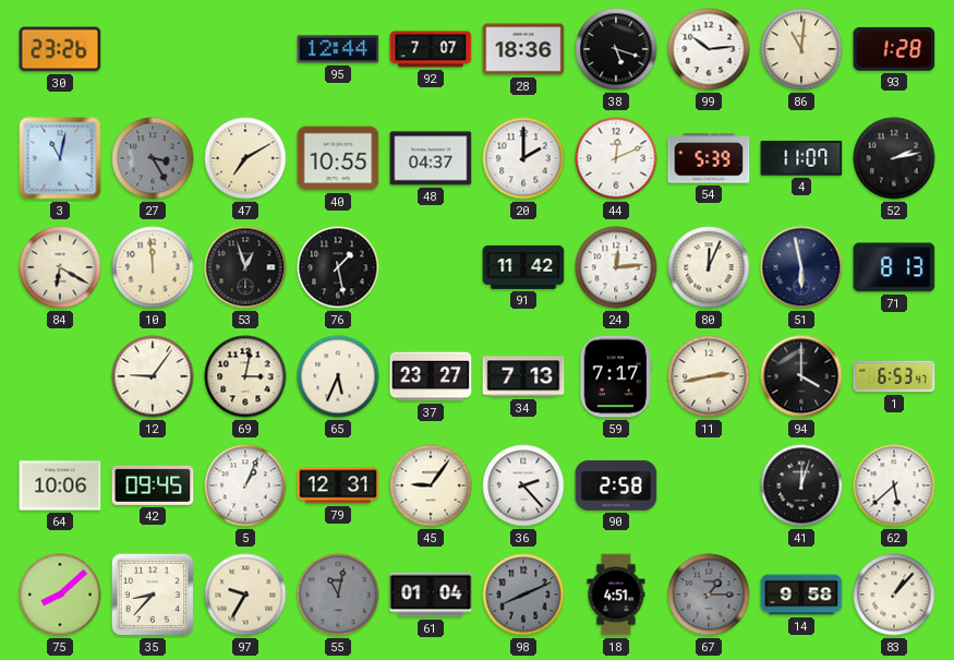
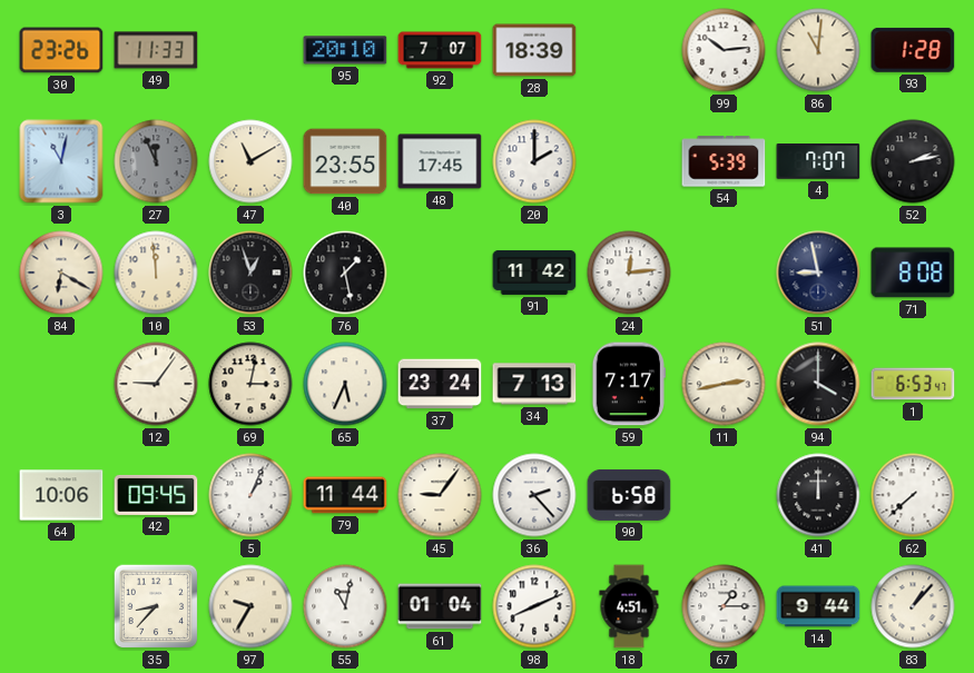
49: none -> 11:33 (156, 50)
95: 12:44 -> 20:10 (345, 50)
28: 18:36 -> 18:39 (534, 50)
38: 5:18 -> none (616, 49)
27: 3:25 -> 11:56 (156, 161)
47: 7:10 -> 11:10 (250, 161)
40: 10:55 -> 23:55 (345, 161)
48: 04:37 -> 17:45 (440, 161)
44: 12:11 -> none (616, 158)
4: 11:07 -> 7:07 (818, 162)
80: 12:04 -> none (709, 267)
51: 5:58 -> 8:58 (818, 273)
71: 8:13 -> 8:08 (913, 273)
37: 23:27 -> 23:24 (440, 384)
79: 12:31 -> 11:44 (345, 495)
90: 2:58 -> 6:58 (629, 495)
41: 12:03 -> 12:00 (818, 495)
62: 5:38 -> 7:38 (913, 495)
75: 8:08 -> none (60, 595)
55 dial: grey -> white (345, 606)
98 dial: grey -> white (534, 606)
67 dial: grey -> white (724, 606)
14: 9:58 -> 9:44 (818, 606)
